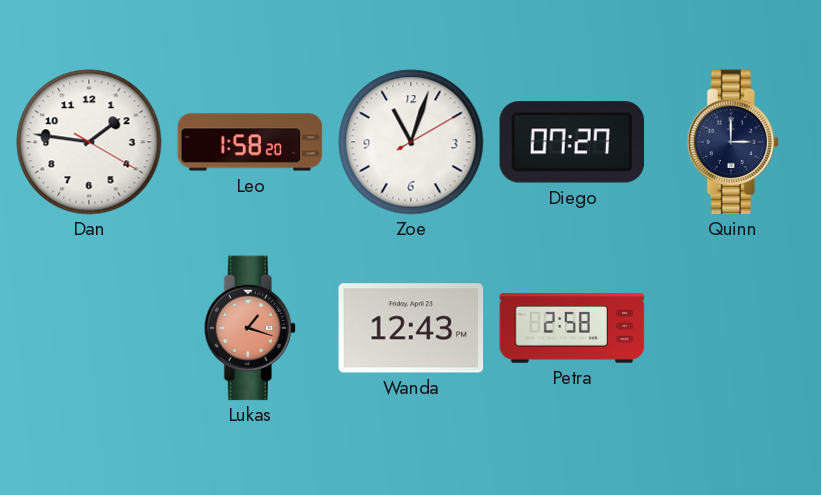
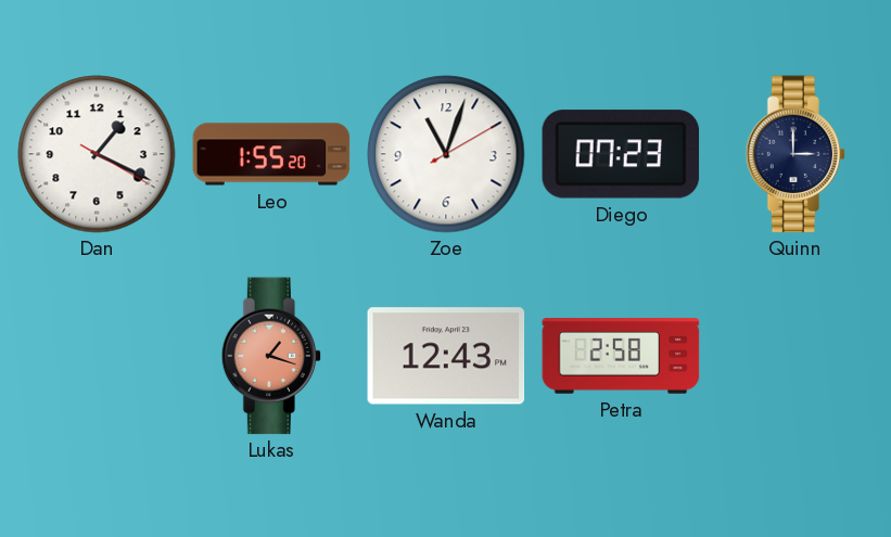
Dan: 1:46 -> 1:19 (97, 154)
Leo: 1:58 -> 1:55 (271, 154)
Diego: 07:27 -> 07:23 (621, 154)
